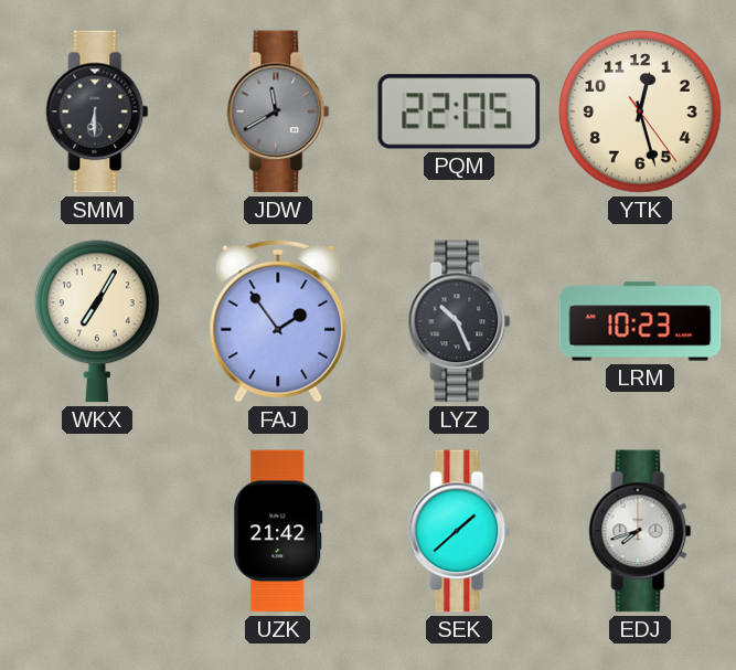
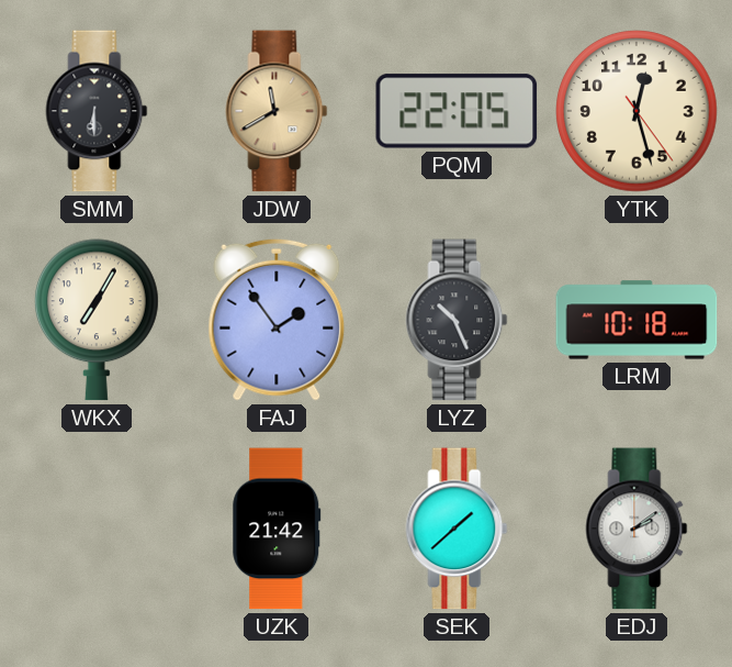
JDW dial: grey -> champagne (277, 111)
LRM: 10:23 -> 10:18 (637, 320)
EDJ: 7:42 -> 2:09 (637, 529)
